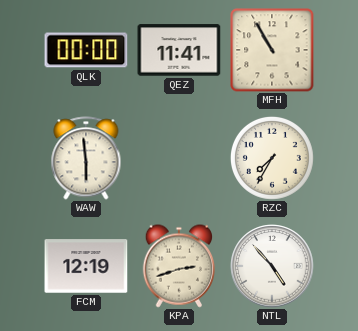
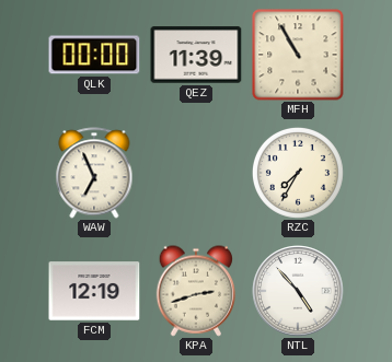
QEZ: 11:41 -> 11:39 (196, 55)
WAW: 5:59 -> 6:56 (94, 173)
